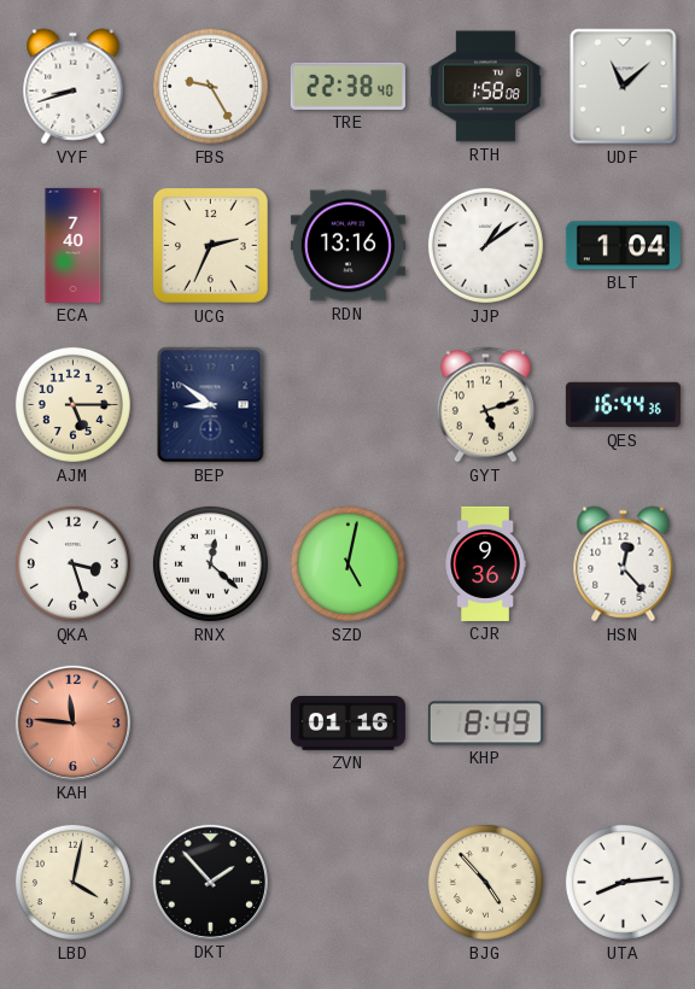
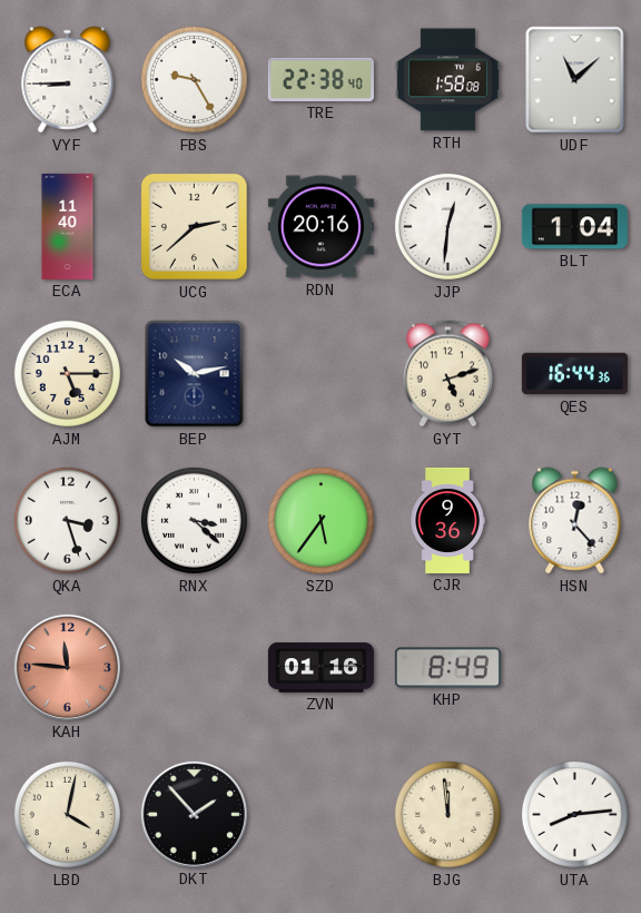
VYF: 8:42 -> 8:45 (68, 80)
ECA: 7:40 -> 11:40 (68, 226)
UCG: 2:34 -> 2:38 (194, 226)
RDN: 13:16 -> 20:16 (320, 227)
JJP: 1:09 -> 12:31 (447, 226)
BEP: 8:51 -> 10:13 (195, 374)
RNX: 12:22 -> 3:22 (194, 520)
SZD: 5:02 -> 5:36 (320, 520)
BJG: 4:53 -> 11:59 (447, 814)
